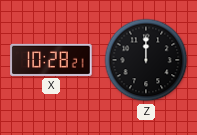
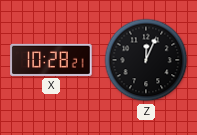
Z: 12:00 -> 12:04 (146, 60)
